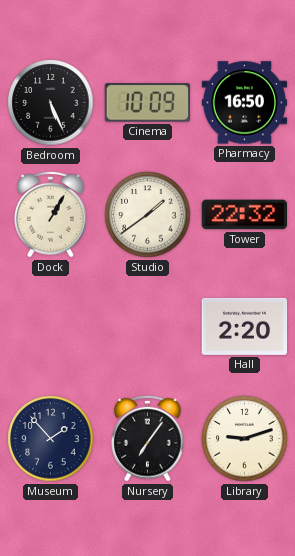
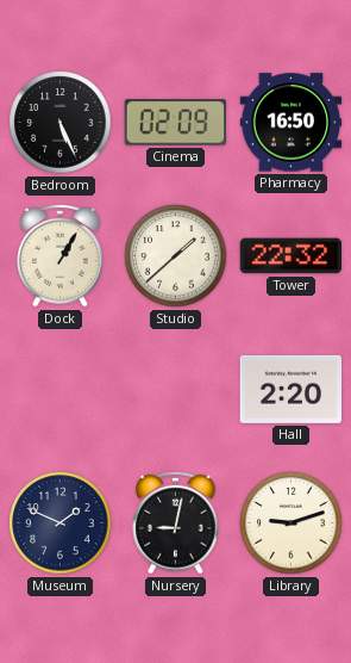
Cinema: 10:09 -> 02:09 (175, 123)
Studio: 1:39 -> 1:38 (176, 256)
Museum: 1:53 -> 1:49 (61, 523)
Nursery: 7:06 -> 9:02 (176, 522)
